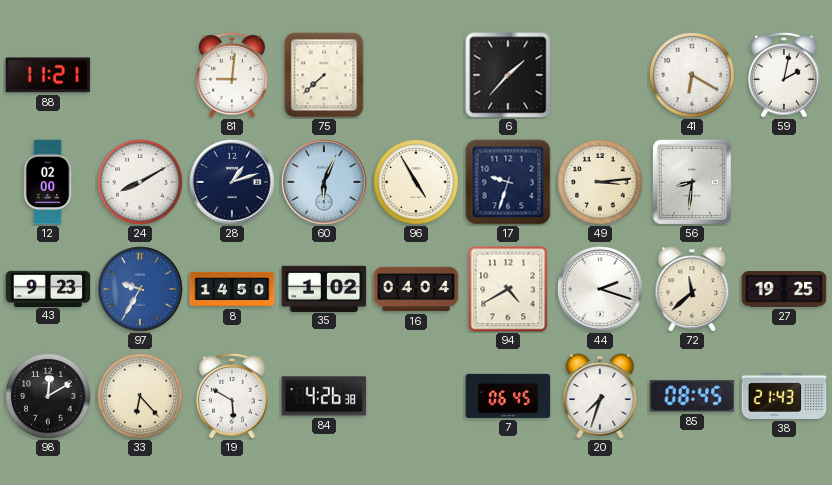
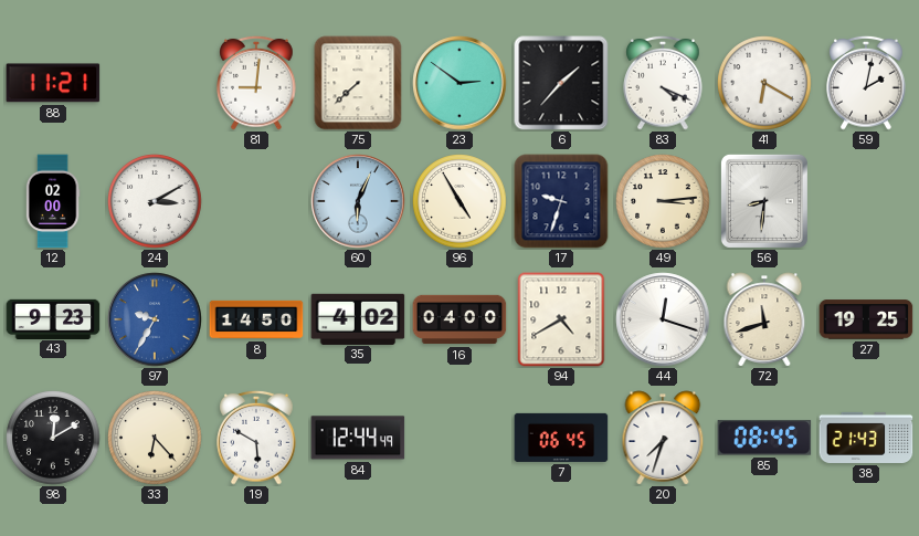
23: none -> 2:51 (459, 83)
83: none -> 4:19 (663, 83)
24: 8:10 -> 3:10 (155, 201)
28: 1:12 -> none (232, 182)
35: 1:02 -> 4:02 (358, 318)
16: 04:04 -> 04:00 (459, 319)
44: 2:18 -> 12:18 (663, 319)
72: 11:38 -> 11:42 (764, 319)
84: 4:26 -> 12:44 (358, 438)
